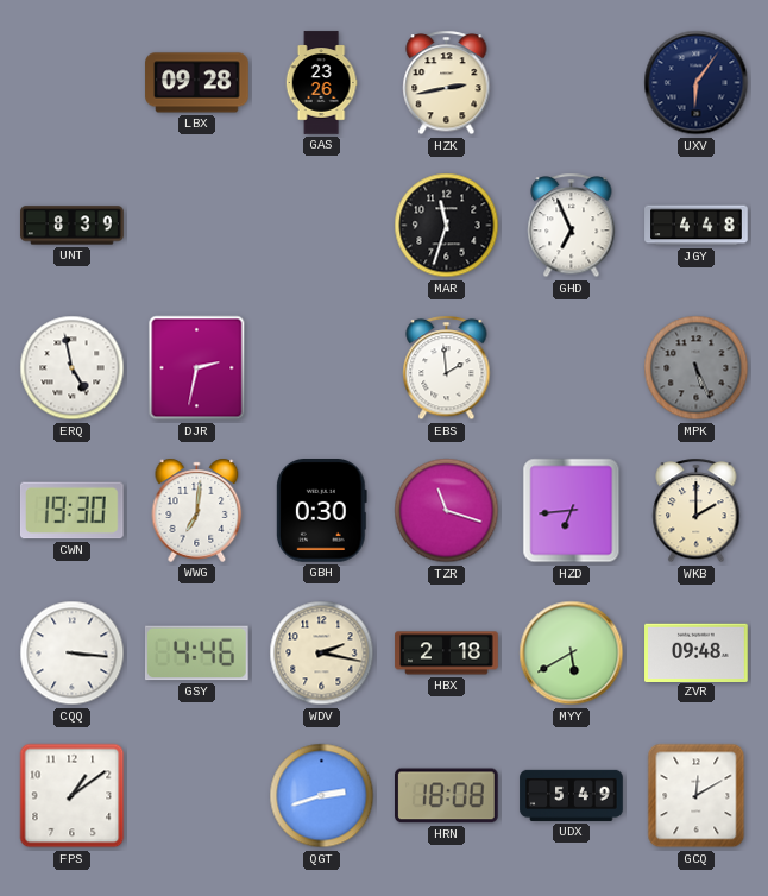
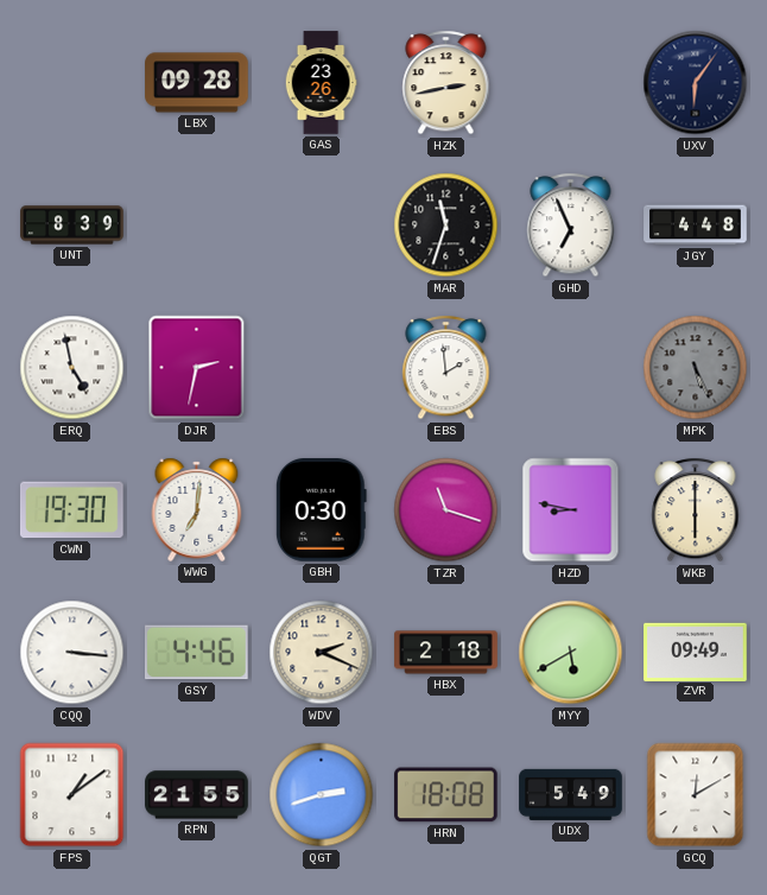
HZD: 6:44 -> 8:47 (571, 510)
WKB: 2:00 -> 6:00 (696, 510)
WDV: 2:17 -> 2:19 (322, 653)
ZVR: 09:48 -> 09:49 (696, 652)
RPN: none -> 21:55 (197, 795)
